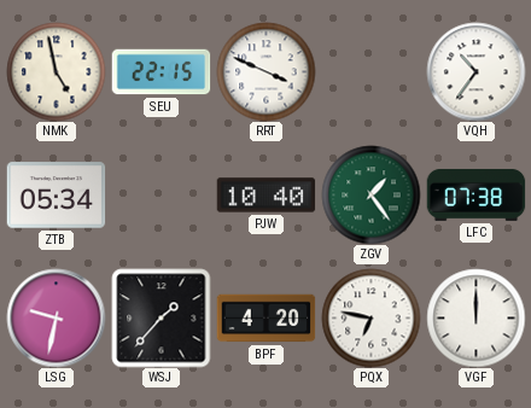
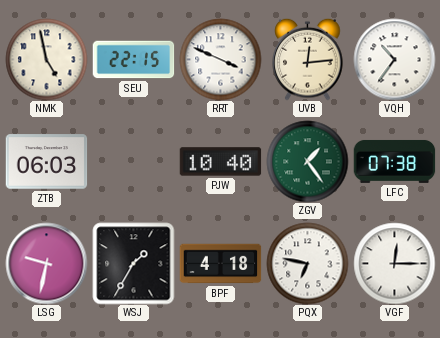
UVB: none -> 12:14 (308, 59)
ZTB: 05:34 -> 06:03 (46, 162)
WSJ: 1:37 -> 1:35 (133, 263)
BPF: 4:20 -> 4:18 (220, 264)
VGF: 12:00 -> 12:15 (394, 263)
